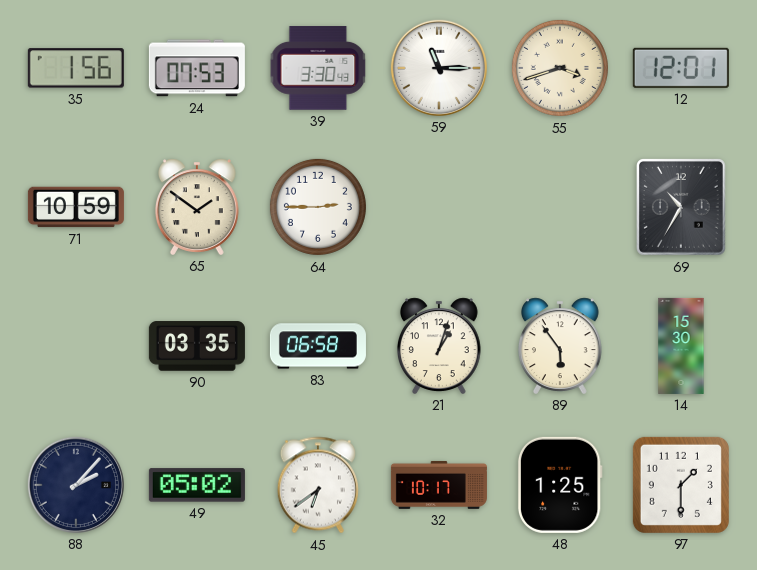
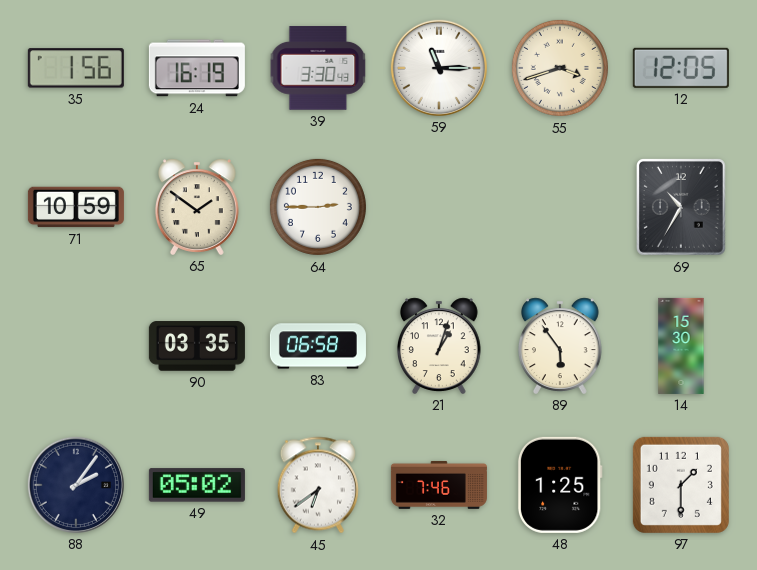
24: 07:53 -> 16:19 (197, 68)
12: 12:01 -> 12:05 (681, 68)
88: 2:07 -> 2:06 (76, 485)
32: 10:17 -> 7:46 (439, 485)
